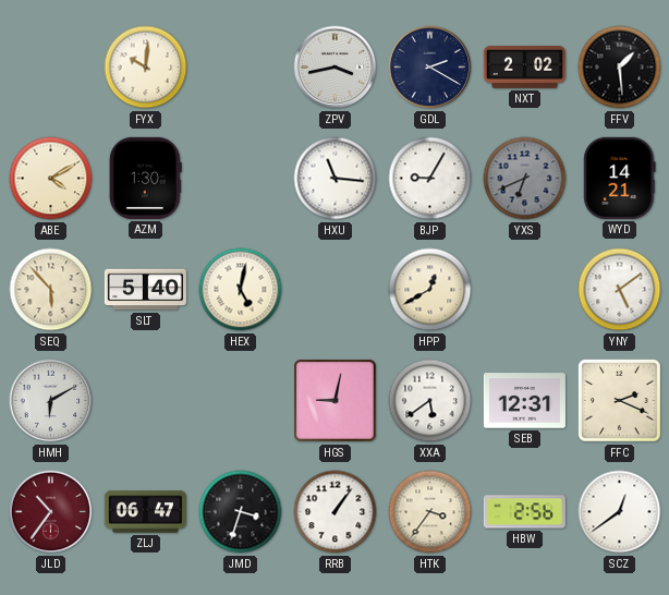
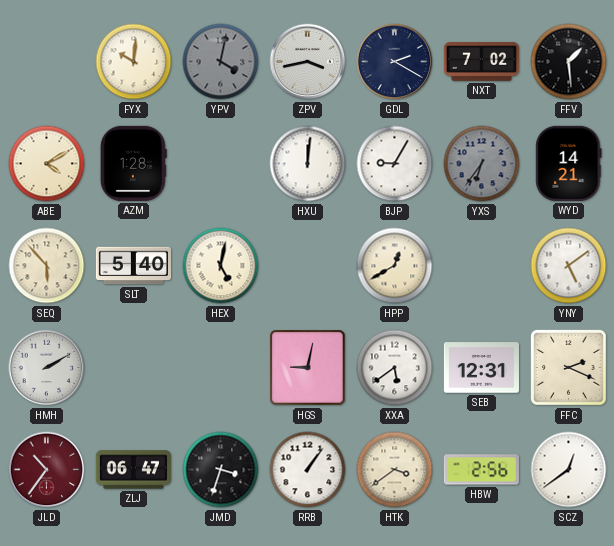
YPV: none -> 4:02 (221, 62)
NXT: 2:02 -> 7:02 (481, 62)
AZM: 1:30 -> 1:28 (133, 163)
HXU: 11:16 -> 12:01 (308, 164)
YXS: 6:41 -> 6:36 (482, 164)
HMH: 6:10 -> 2:10 (47, 368)
HTK: 3:36 -> 3:39 (395, 470)
